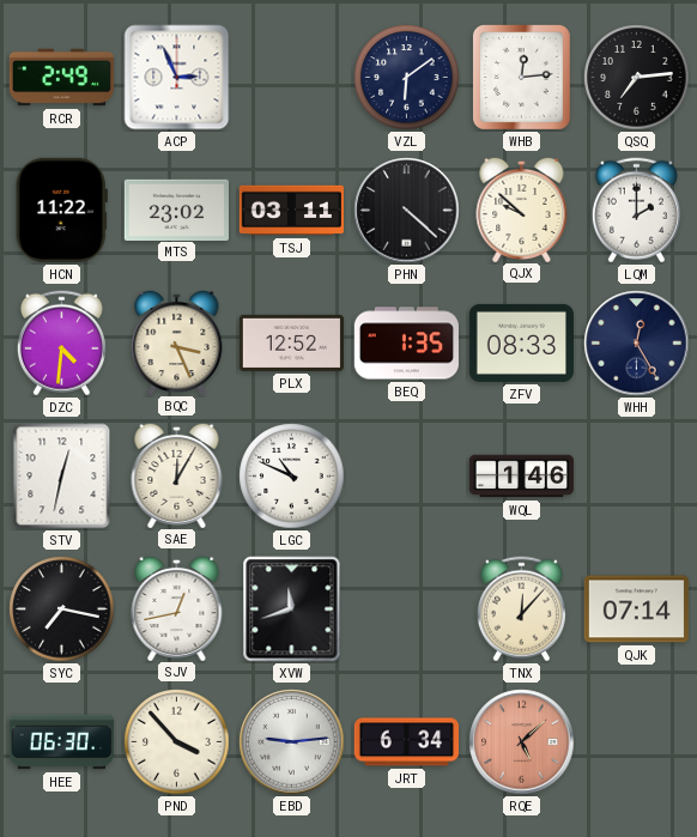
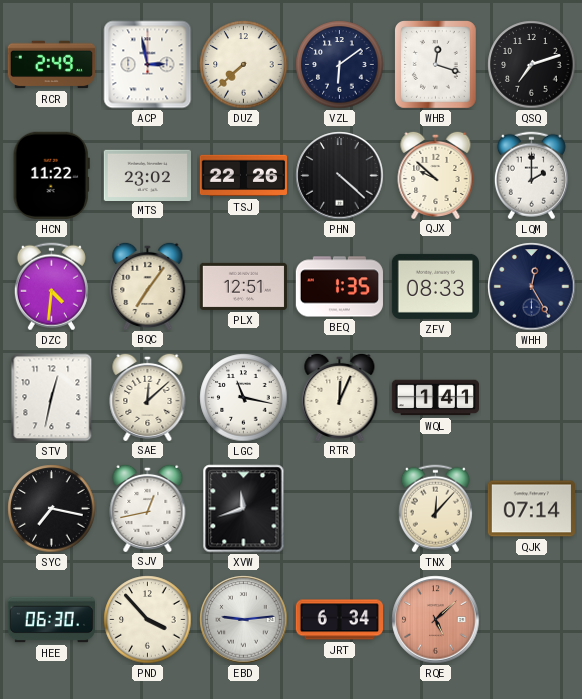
ACP: 2:56 -> 2:58 (148, 65)
DUZ: none -> 7:38 (244, 65)
WHB: 12:14 -> 12:18 (436, 65)
QSQ: 7:14 -> 7:12 (532, 65)
TSJ: 03:11 -> 22:26 (243, 176)
BQC: 3:26 -> 7:06 (148, 285)
PLX: 12:52 -> 12:51 (243, 286)
SAE: 12:05 -> 12:08 (148, 396)
LGC: 10:49 -> 11:17 (244, 398)
RTR: none -> 12:04 (340, 396)
WQL: 1:46 -> 1:41 (435, 398)
